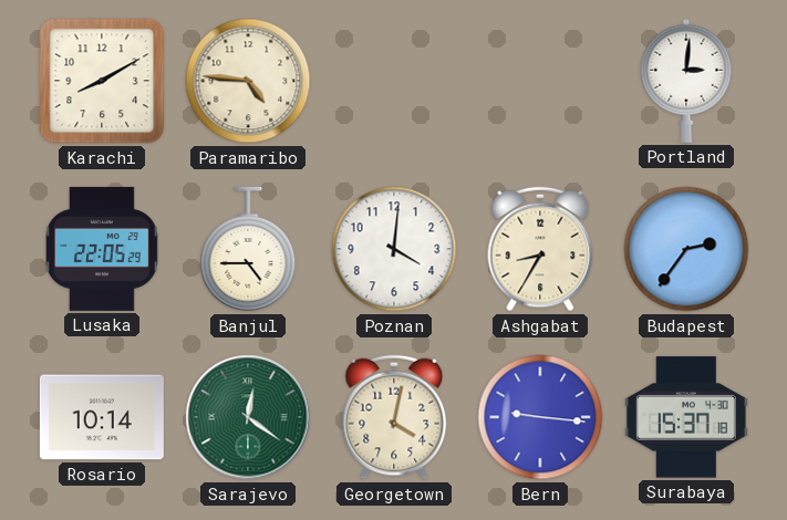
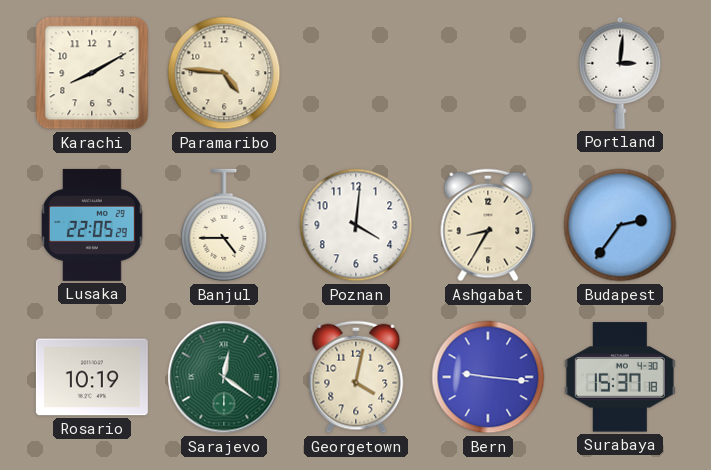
Rosario: 10:14 -> 10:19 (92, 377)
